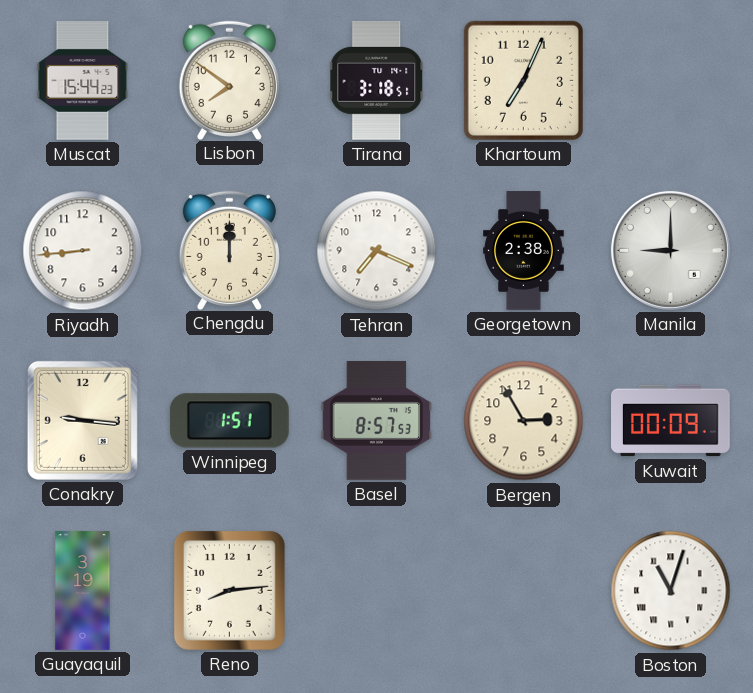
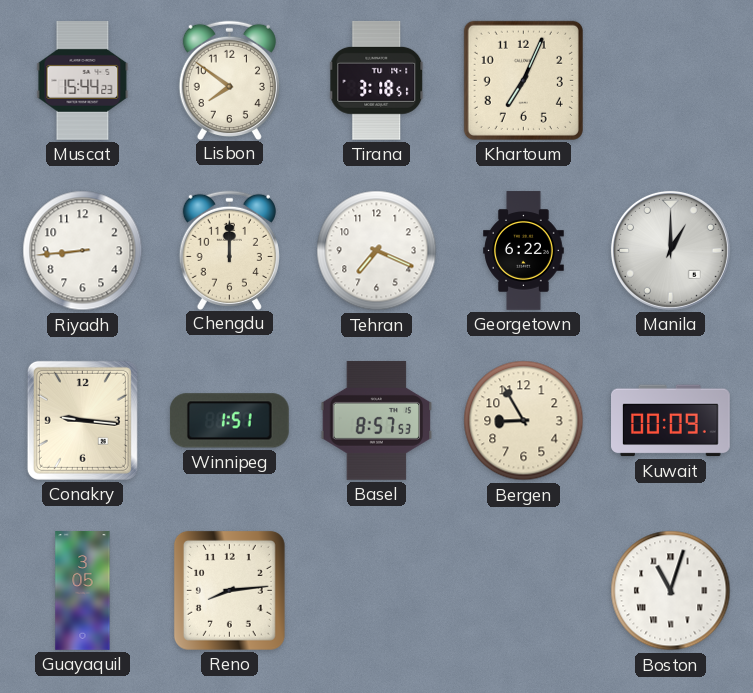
Georgetown: 2:38 -> 6:22 (524, 251)
Manila: 9:00 -> 1:00 (670, 250)
Bergen: 2:55 -> 8:55 (524, 421)
Guayaquil: 3:19 -> 3:05 (83, 591)
